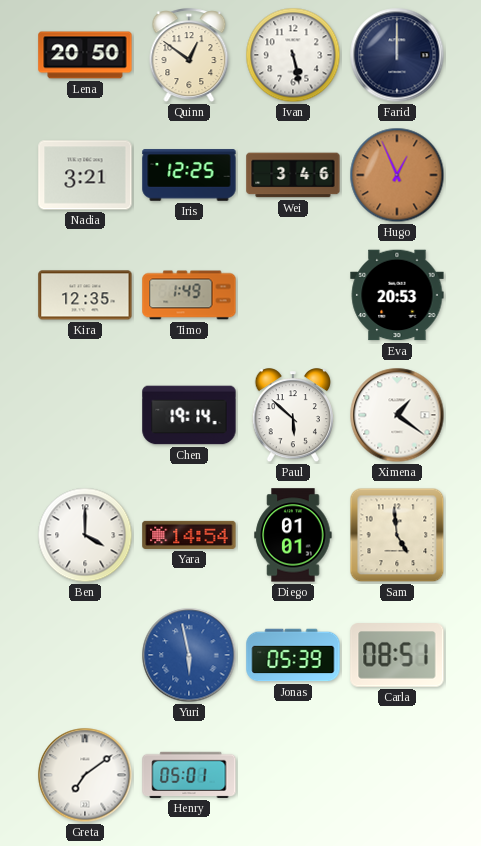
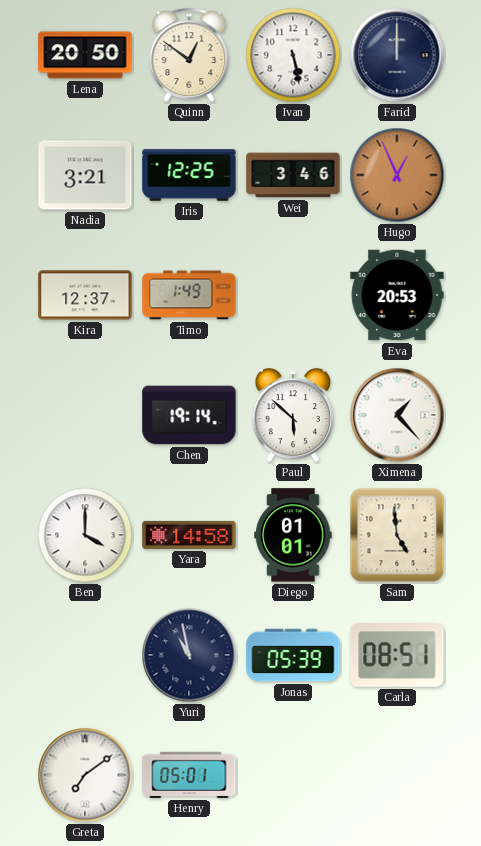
Kira: 12:35 -> 12:37 (85, 295)
Ximena: 1:21 -> 1:23 (397, 415)
Yara: 14:54 -> 14:58 (189, 535)
Yuri: 5:58 -> 10:58 (189, 655)
Yuri dial: blue -> navy (189, 655)
